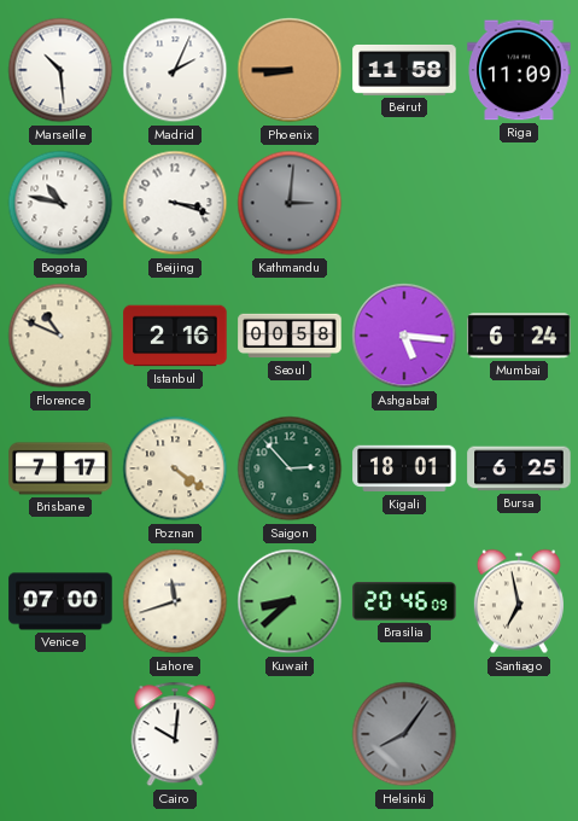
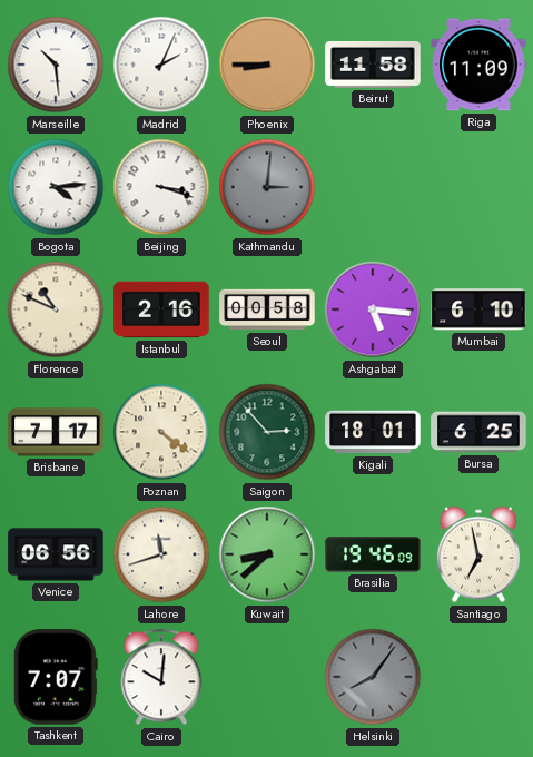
Bogota: 10:47 -> 4:14 (56, 187)
Mumbai: 6:24 -> 6:10 (478, 309)
Venice: 07:00 -> 06:56 (56, 554)
Brasilia: 20:46 -> 19:46 (373, 554)
Tashkent: none -> 7:07 (56, 677)
